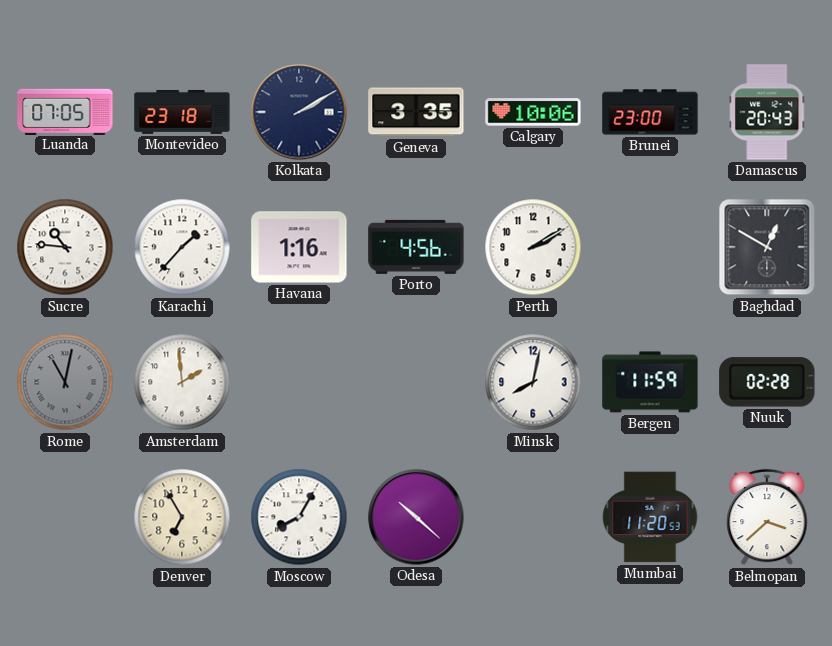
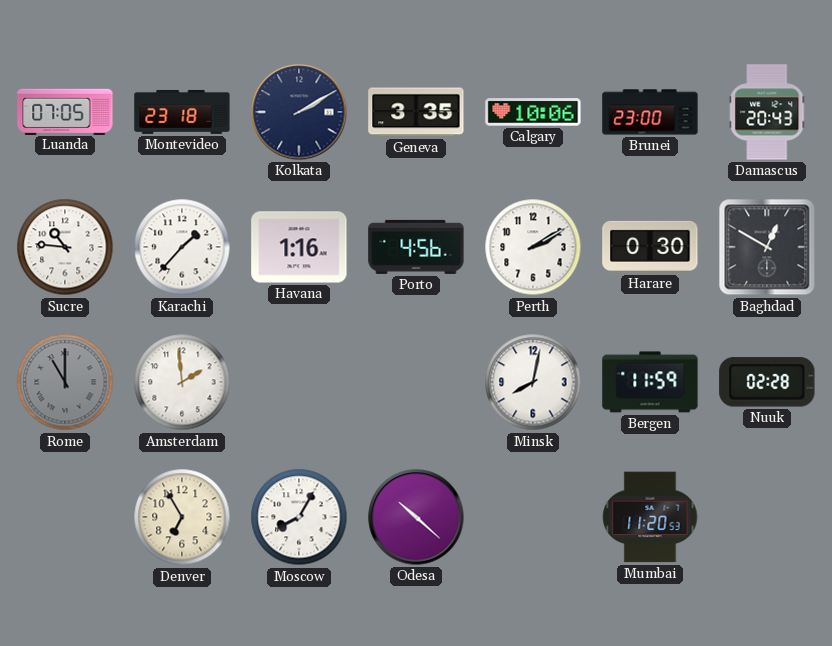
Harare: none -> 0:30 (650, 247)
Rome: 11:02 -> 11:00 (65, 382)
Belmopan: 3:38 -> none (767, 517)
